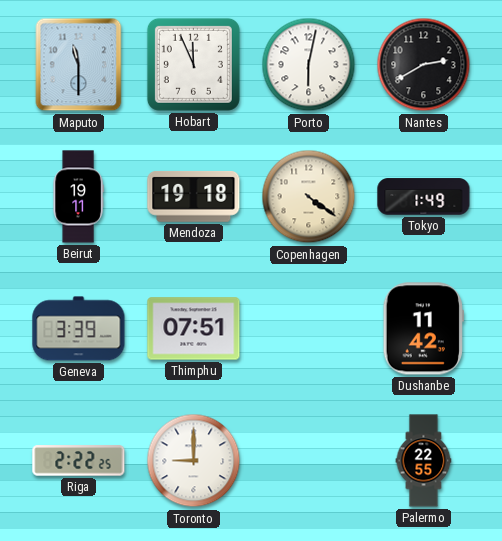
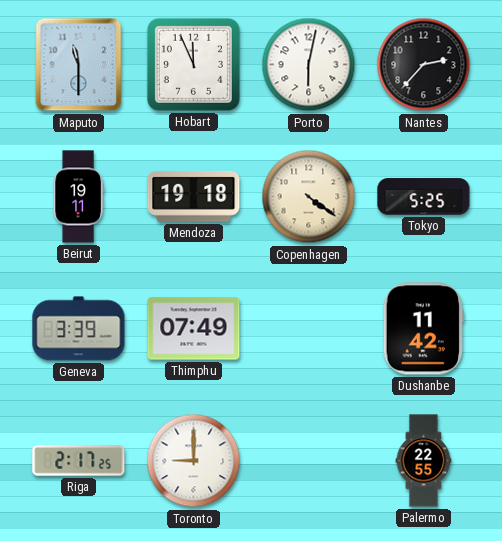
Nantes: 2:40 -> 2:37 (424, 65)
Tokyo: 1:49 -> 5:25 (424, 197)
Thimphu: 07:51 -> 07:49 (194, 329)
Riga: 2:22 -> 2:17 (79, 461)
